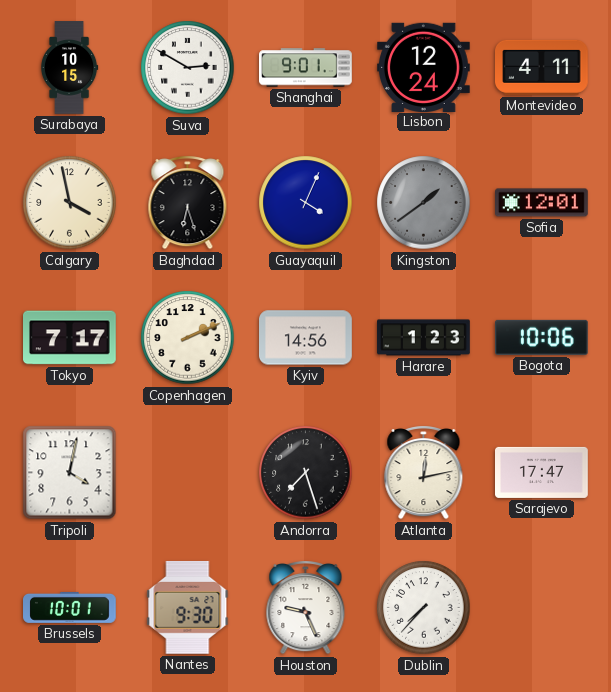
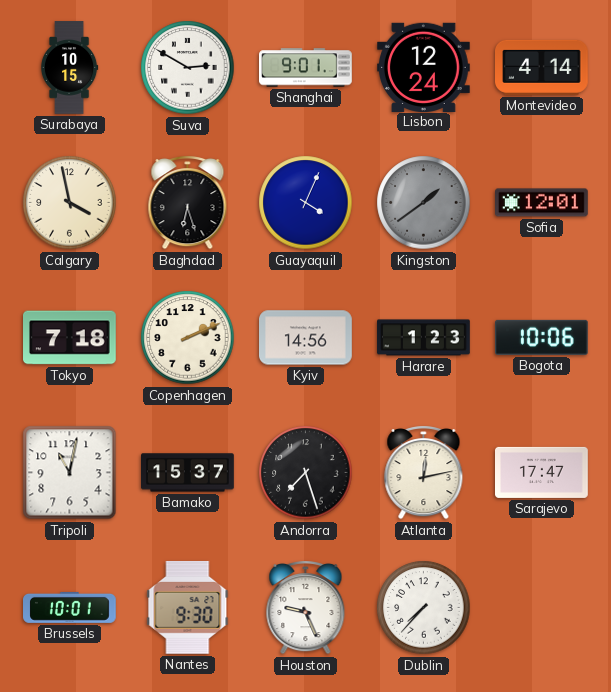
Montevideo: 4:11 -> 4:14 (542, 67)
Tokyo: 7:17 -> 7:18 (70, 338)
Tripoli: 4:02 -> 11:02 (70, 473)
Bamako: none -> 15:37 (188, 473)
